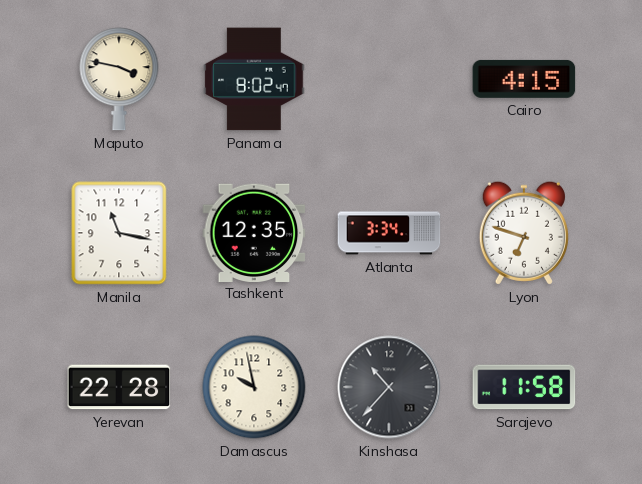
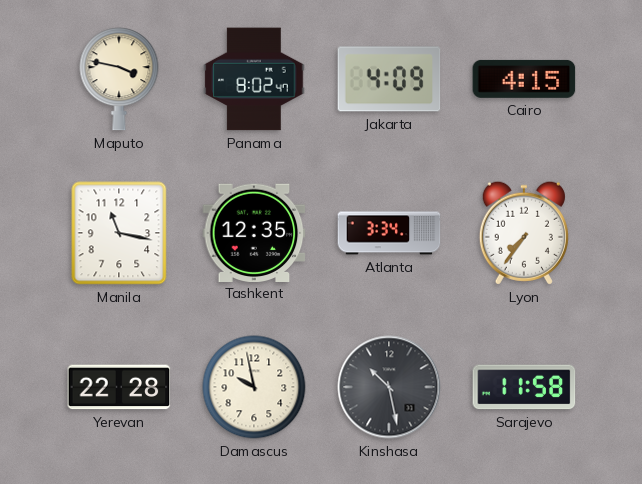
Jakarta: none -> 4:09 (389, 79)
Lyon: 6:48 -> 7:36 (524, 233)
Kinshasa: 10:37 -> 10:28 (389, 387)
